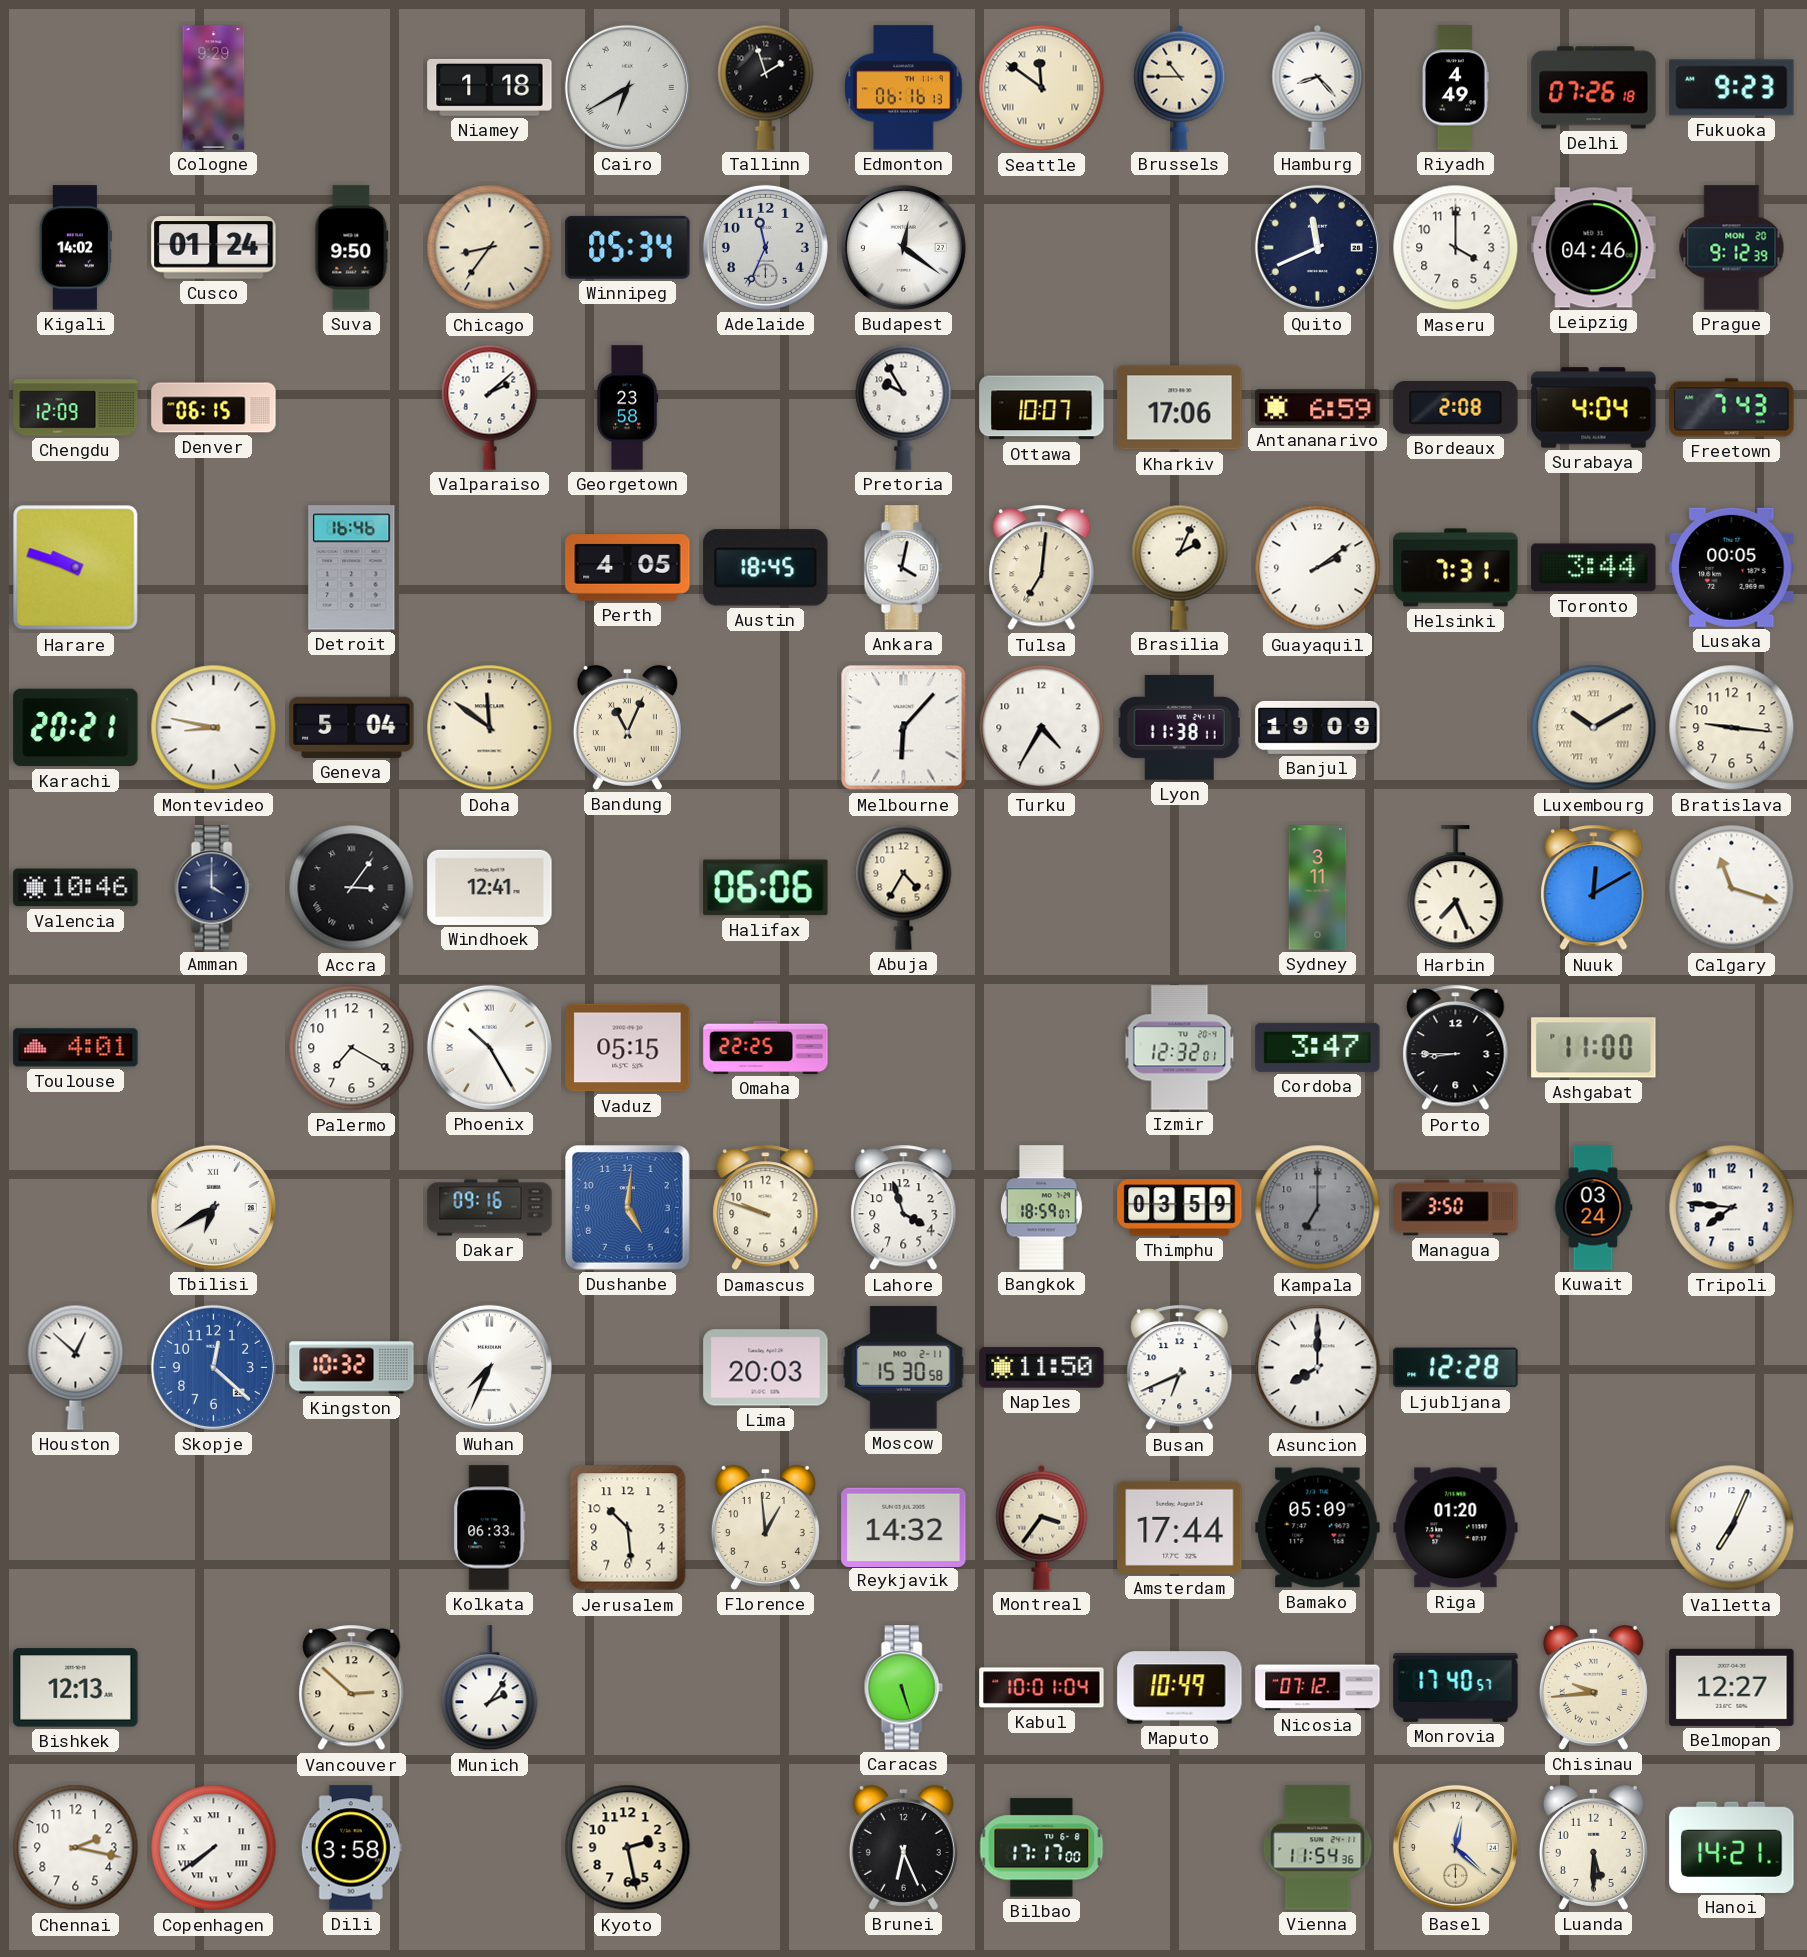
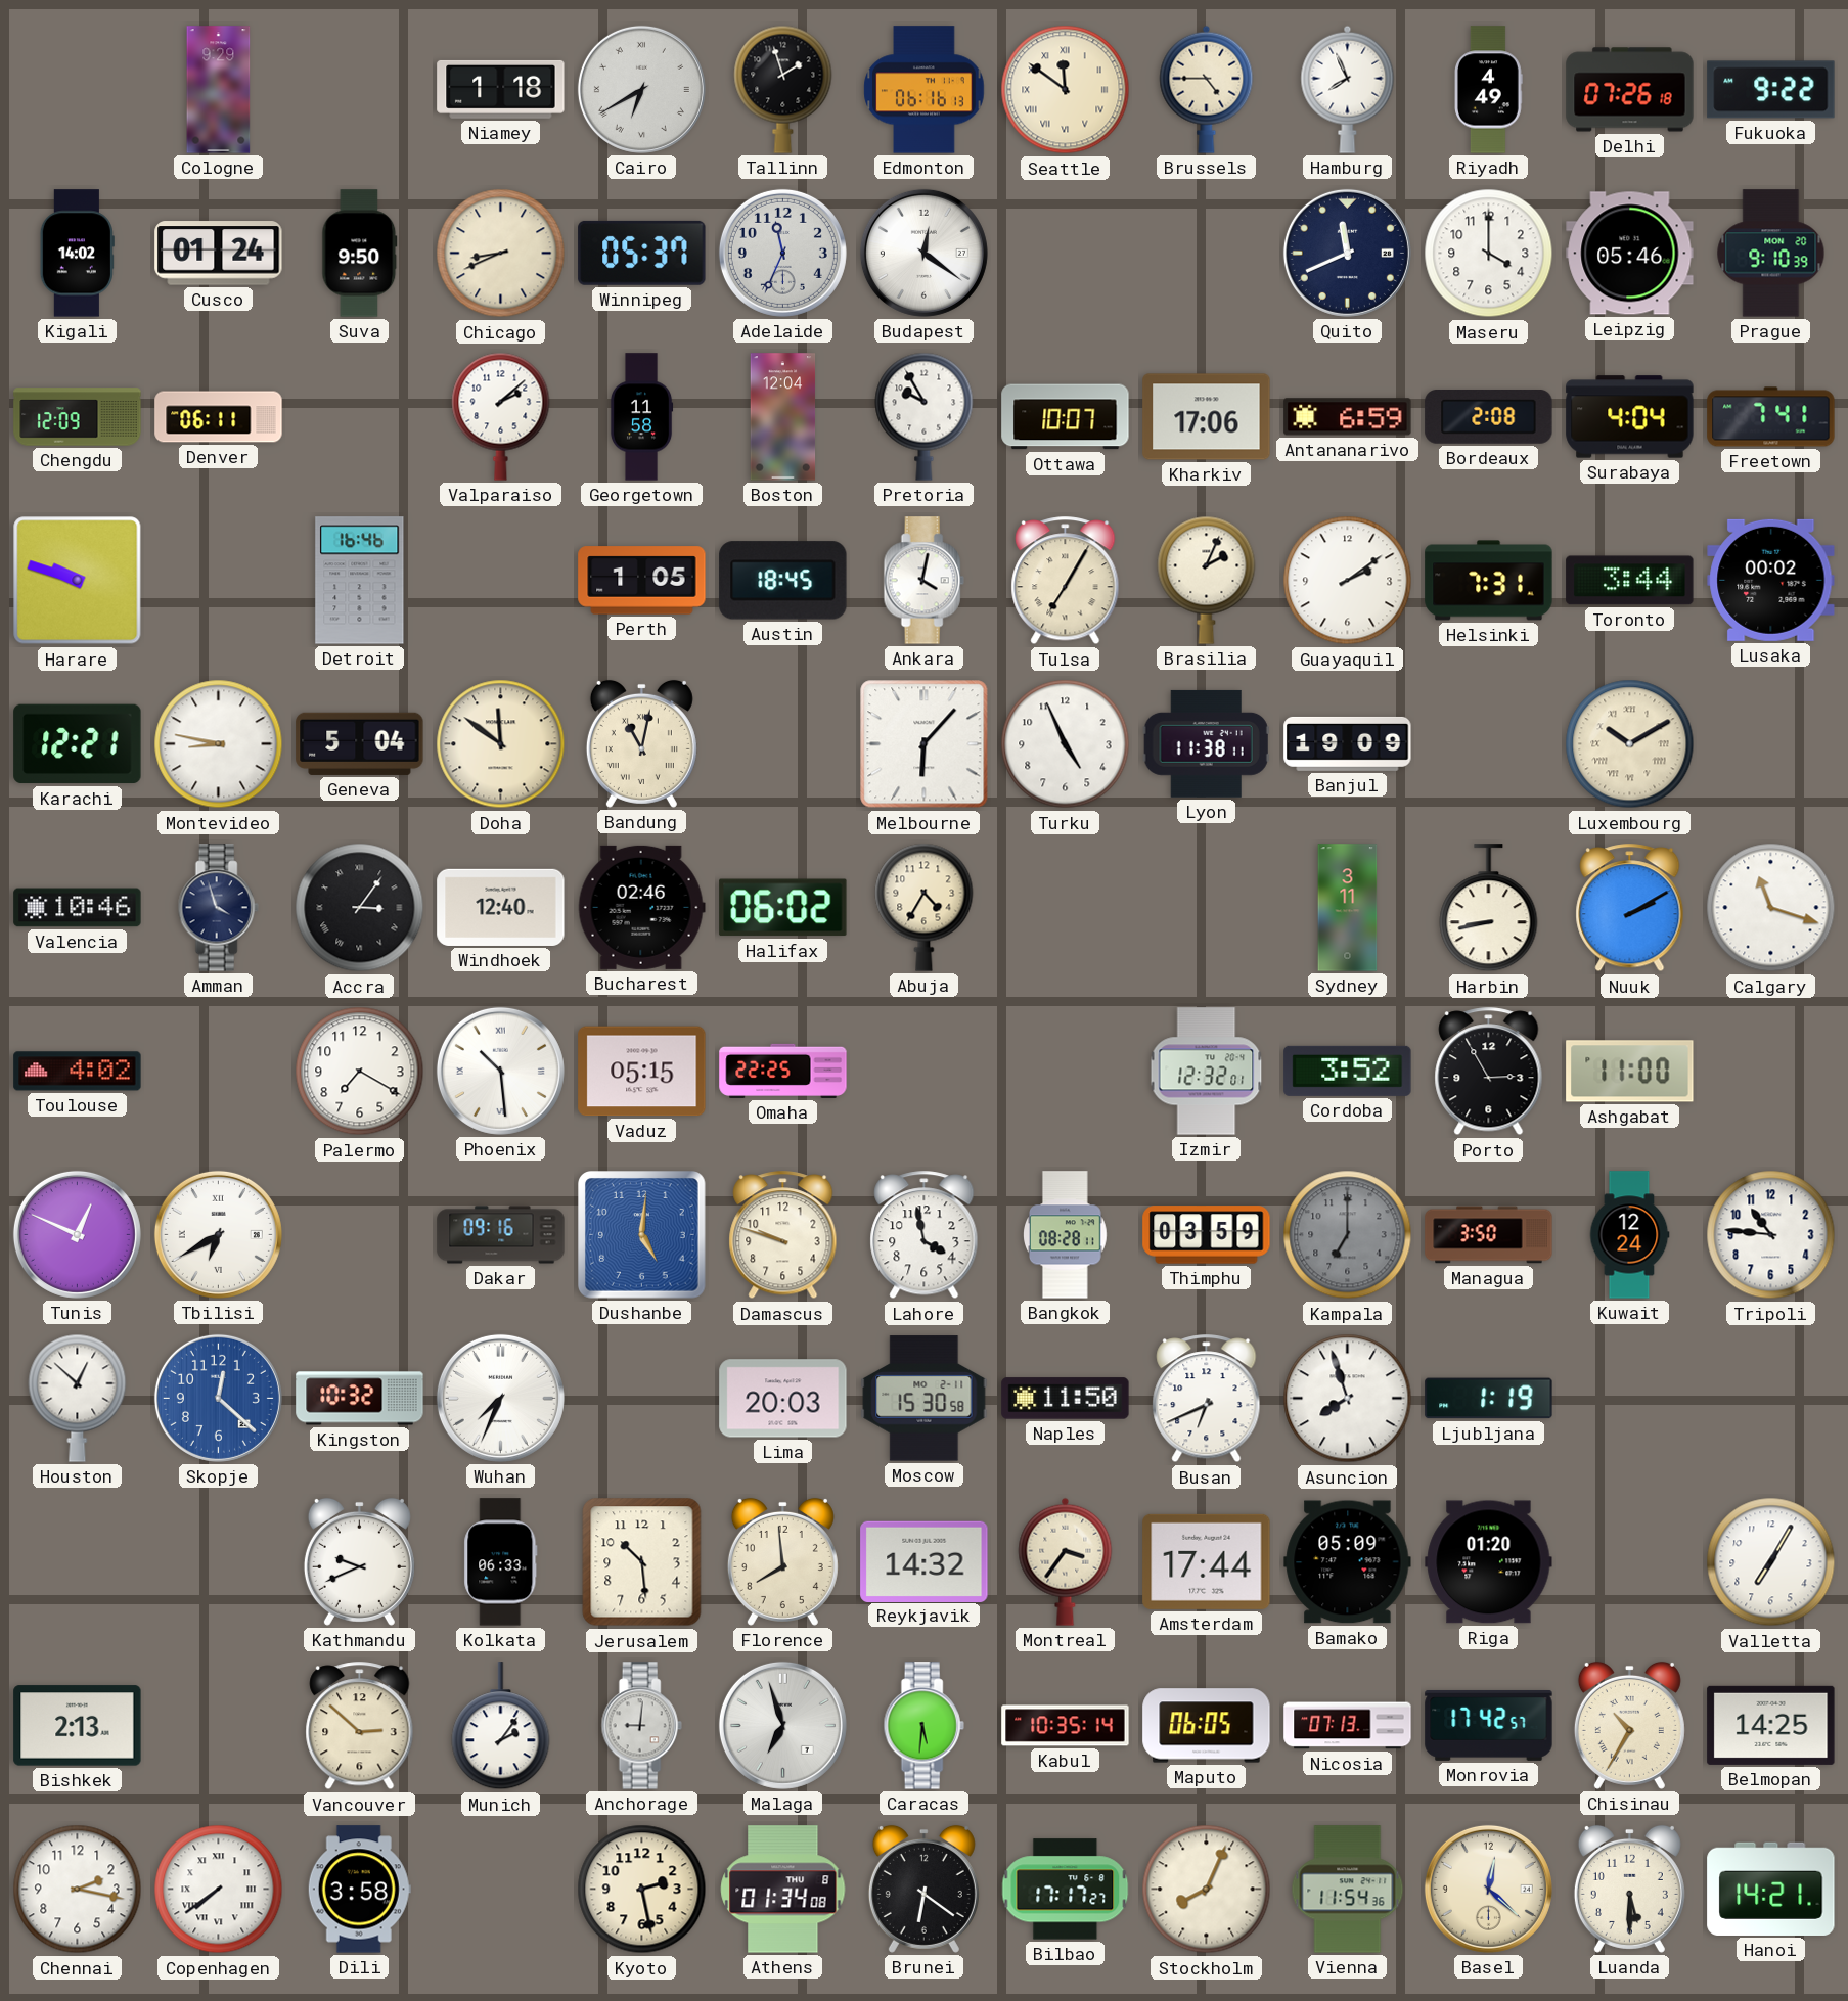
Brussels: 10:45 -> 4:45 (1207, 89)
Hamburg: 8:23 -> 7:56 (1348, 89)
Fukuoka: 9:23 -> 9:22 (1771, 90)
Chicago: 8:36 -> 8:41 (501, 254)
Winnipeg: 05:34 -> 05:37 (642, 253)
Leipzig: 04:46 -> 05:46 (1630, 254)
Prague: 9:12 -> 9:10 (1771, 254)
Denver: 06:15 -> 06:11 (219, 417)
Georgetown: 23:58 -> 11:58 (641, 417)
Boston: none -> 12:04 (783, 417)
Freetown: 7:43 -> 7:41 (1771, 417)
Perth: 4:05 -> 1:05 (642, 581)
Tulsa: 7:01 -> 7:05 (1066, 581)
Lusaka: 00:05 -> 00:02 (1771, 580)
Karachi: 20:21 -> 12:21 (78, 744)
Bandung: 11:04 -> 11:02 (641, 743)
Turku: 4:35 -> 4:56 (1066, 744)
Bratislava: 9:16 -> none (1732, 728)
Amman: 4:00 -> 3:57 (218, 908)
Windhoek: 12:41 -> 12:40 (501, 907)
Bucharest: none -> 02:46 (641, 907)
Halifax: 06:06 -> 06:02 (783, 908)
Harbin: 7:26 -> 8:43 (1489, 908)
Nuuk: 12:10 -> 2:10 (1630, 908)
Toulouse: 4:01 -> 4:02 (78, 1072)
Phoenix: 10:25 -> 10:29 (500, 1071)
Cordoba: 3:47 -> 3:52 (1348, 1071)
Porto: 8:45 -> 2:55 (1489, 1072)
Tunis: none -> 12:49 (77, 1234)
Lahore: 3:57 -> 3:58 (925, 1235)
Bangkok: 18:59 -> 08:28 (1066, 1235)
Kuwait: 03:24 -> 12:24 (1629, 1235)
Tripoli: 7:46 -> 10:46 (1771, 1235)
Asuncion: 8:00 -> 7:57 (1348, 1399)
Ljubljana: 12:28 -> 1:19 (1489, 1399)
Kathmandu: none -> 9:41 (359, 1561)
Florence: 12:59 -> 7:59 (782, 1561)
Valletta: 7:04 -> 7:05 (1771, 1562)
Bishkek: 12:13 -> 2:13 (78, 1726)
Anchorage: none -> 9:01 (641, 1726)
Malaga: none -> 6:57 (782, 1725)
Caracas: 5:27 -> 5:31 (923, 1726)
Kabul: 10:01 -> 10:35 (1066, 1726)
Maputo: 10:49 -> 06:05 (1207, 1726)
Nicosia: 07:12 -> 07:13 (1348, 1726)
Monrovia: 17:40 -> 17:42 (1489, 1725)
Chisinau: 9:44 -> 10:35 (1629, 1725)
Belmopan: 12:27 -> 14:25 (1771, 1725)
Athens: none -> 01:34 (783, 1890)
Brunei: 6:26 -> 6:21 (923, 1889)
Bilbao: 17:17:00 -> 17:17:27 (1066, 1890)
Stockholm: none -> 8:04 (1207, 1890)
